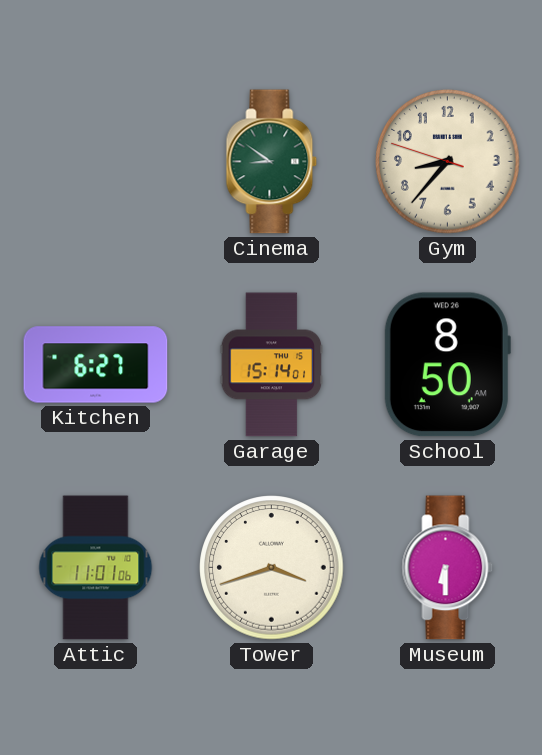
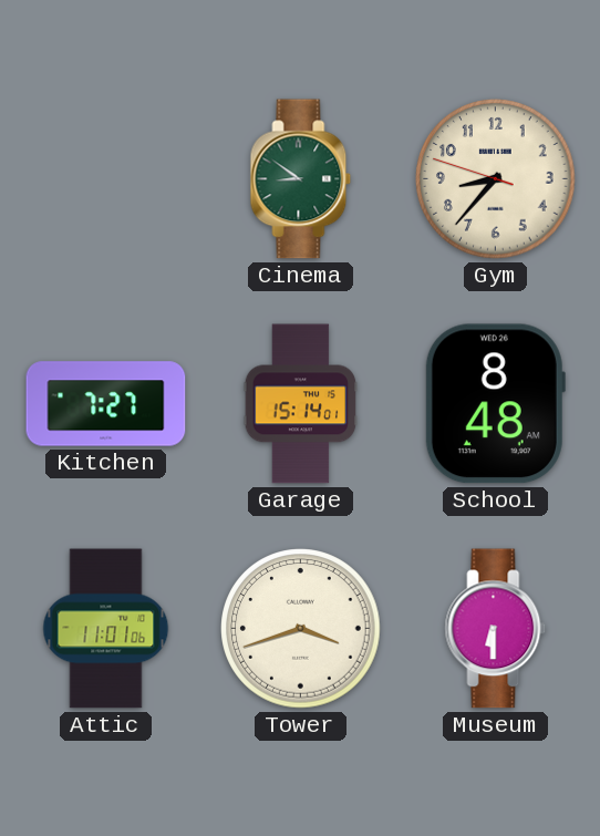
Kitchen: 6:27 -> 7:27 (106, 404)
School: 8:50 -> 8:48 (495, 404)
